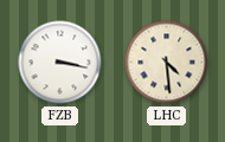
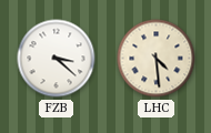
FZB: 3:17 -> 3:22 (57, 59)
